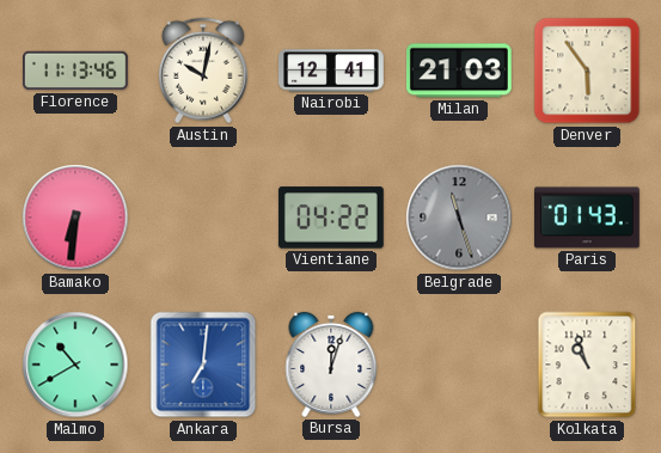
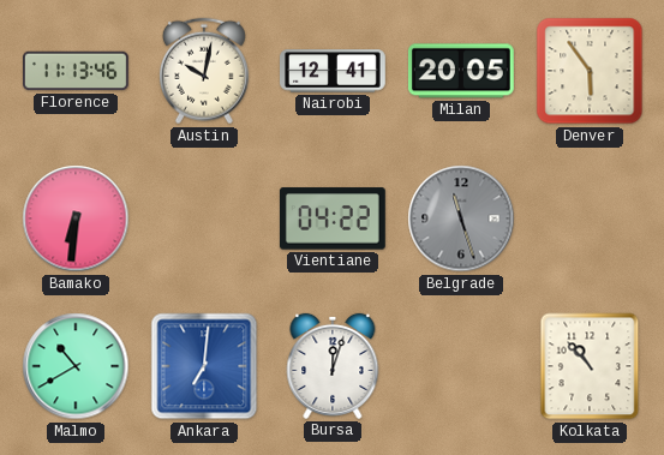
Milan: 21:03 -> 20:05 (461, 71)
Paris: 01:43 -> none (587, 218)
Kolkata: 10:57 -> 10:53 (590, 366)
